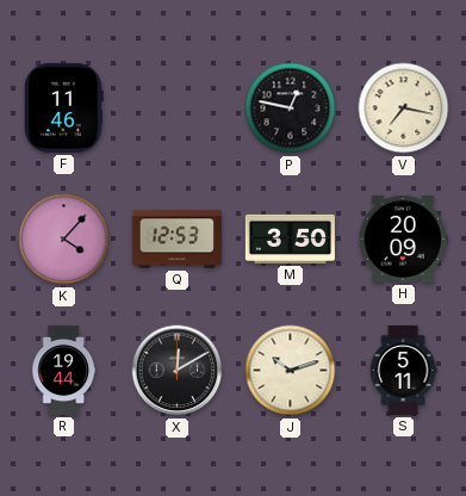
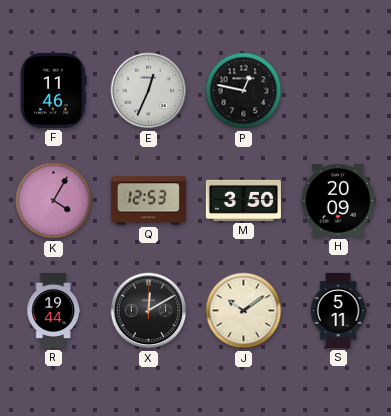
E: none -> 12:34 (149, 91)
V: 7:17 -> none (404, 108)
K: 4:07 -> 4:05 (54, 201)
J: 10:12 -> 10:09 (244, 311)
